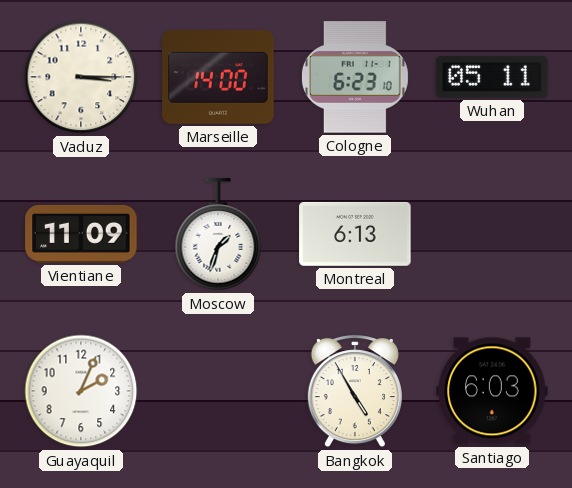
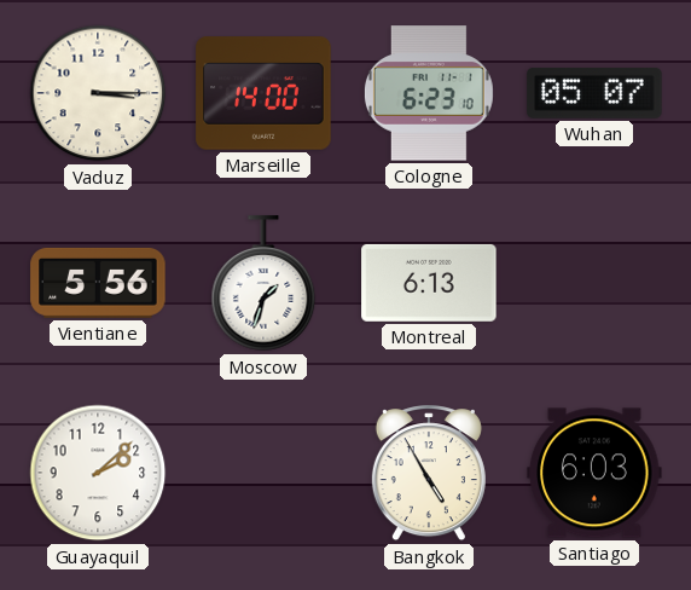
Wuhan: 05:11 -> 05:07 (594, 94)
Vientiane: 11:09 -> 5:56 (98, 283)
Guayaquil: 2:04 -> 2:08 (98, 473)
